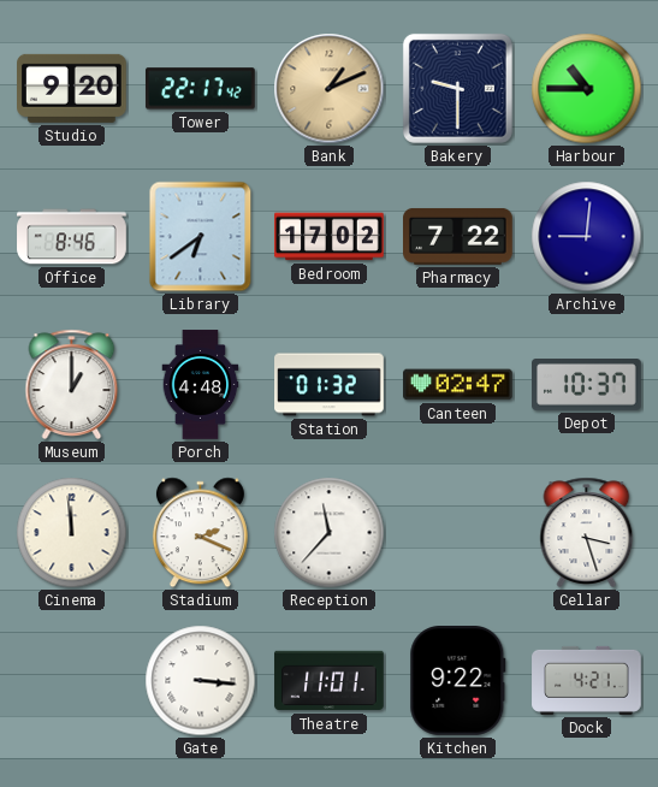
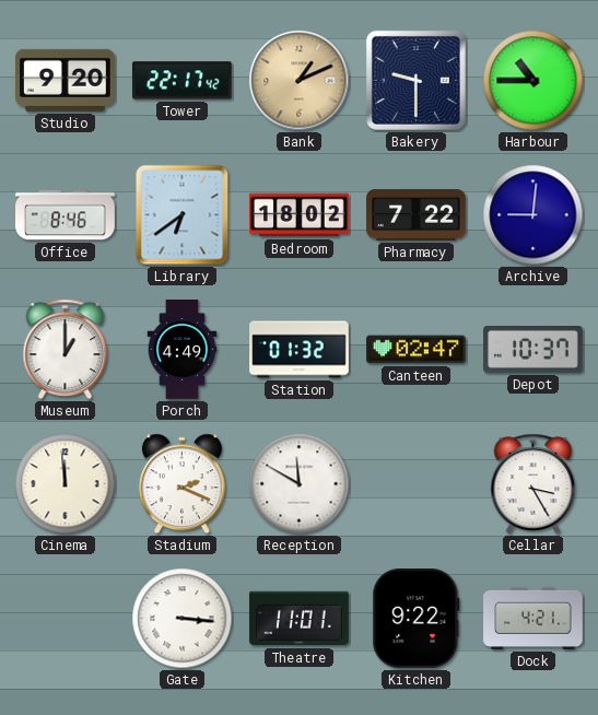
Bedroom: 17:02 -> 18:02 (300, 215)
Porch: 4:48 -> 4:49 (183, 350)
Reception: 11:37 -> 11:50 (300, 484)
Cellar: 3:27 -> 3:25 (533, 483)
